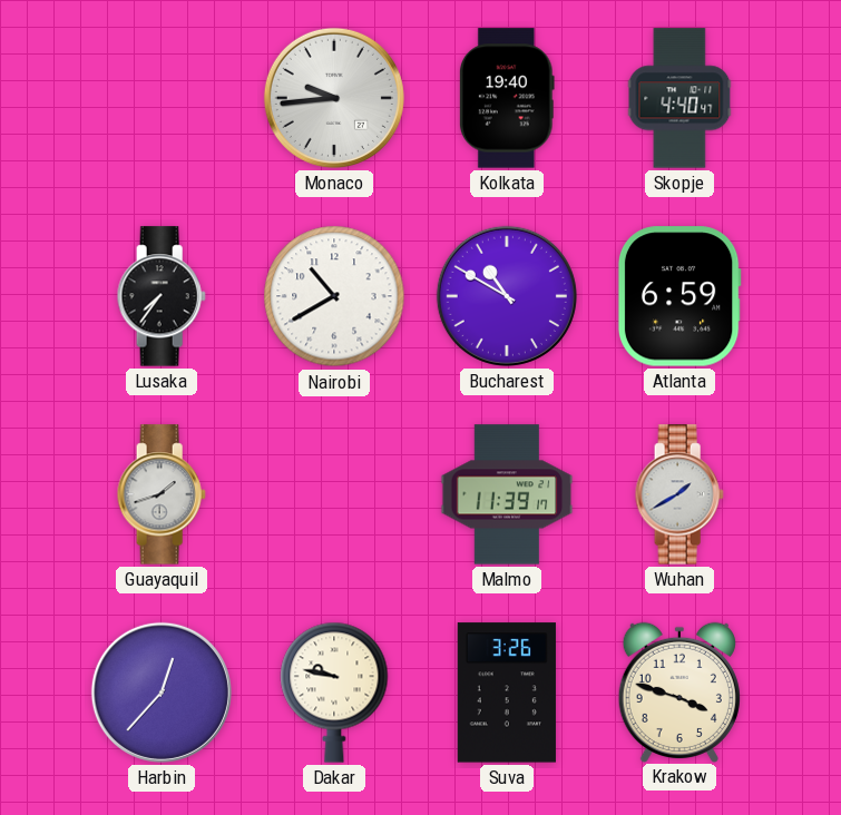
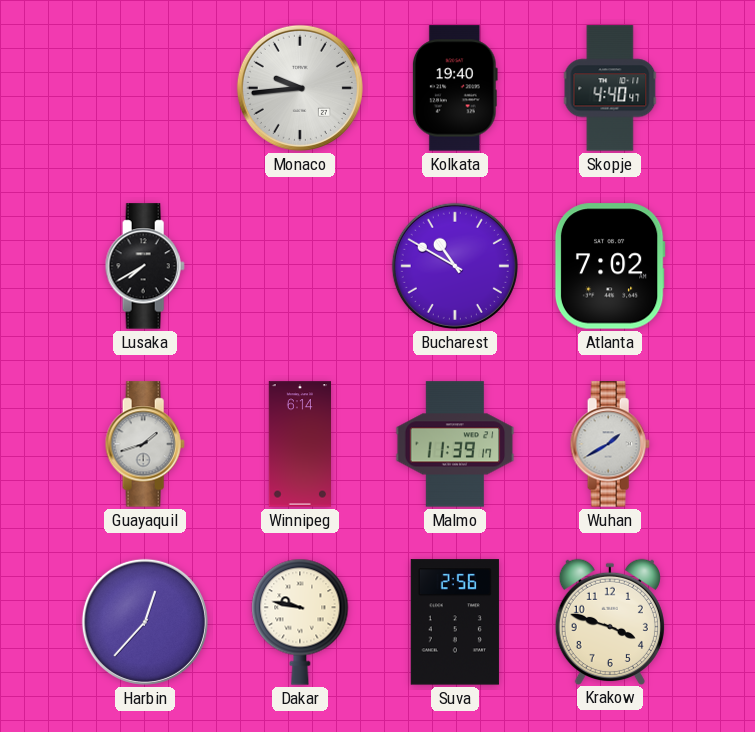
Lusaka: 7:36 -> 7:40 (145, 266)
Nairobi: 10:40 -> none (334, 296)
Atlanta: 6:59 -> 7:02 (610, 266)
Winnipeg: none -> 6:14 (300, 444)
Suva: 3:26 -> 2:56 (455, 622)
